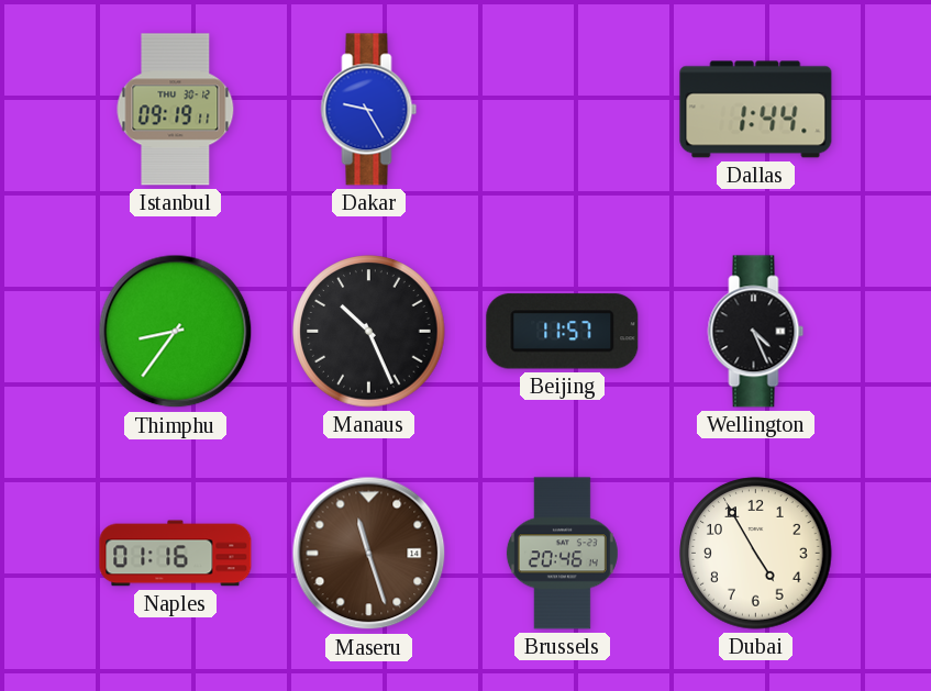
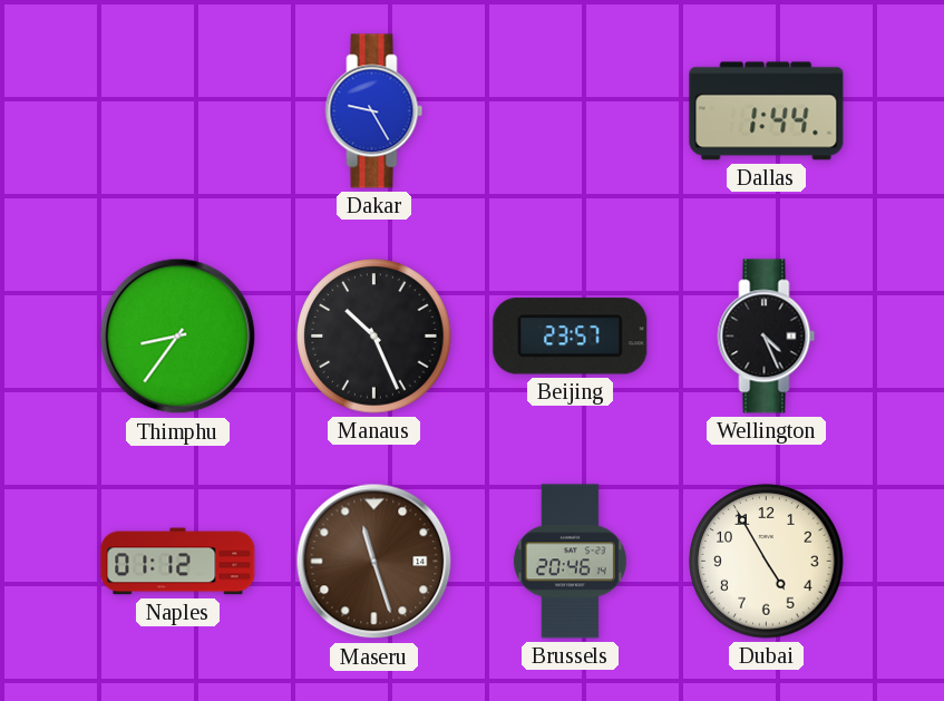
Istanbul: 09:19 -> none (176, 110)
Beijing: 11:57 -> 23:57 (571, 337)
Naples: 01:16 -> 01:12 (178, 562)
